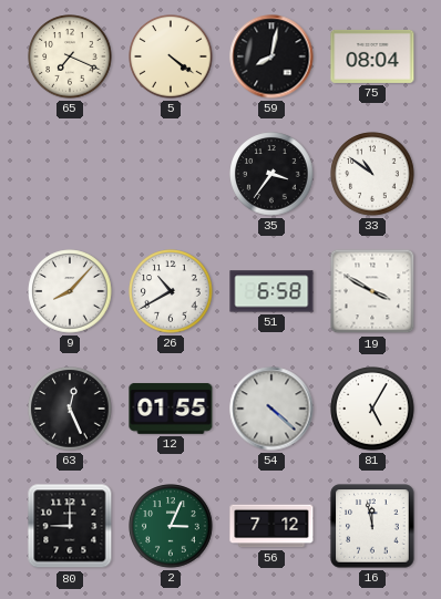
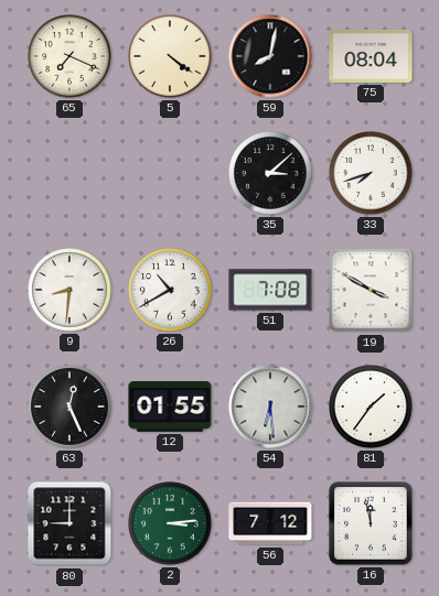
35: 3:36 -> 3:08 (270, 173)
33: 10:51 -> 7:42 (371, 173)
9: 8:07 -> 8:31 (69, 290)
51: 6:58 -> 7:08 (270, 290)
54: 4:22 -> 6:29 (270, 407)
81: 5:05 -> 1:36 (371, 407)
2: 3:04 -> 3:14 (170, 523)
